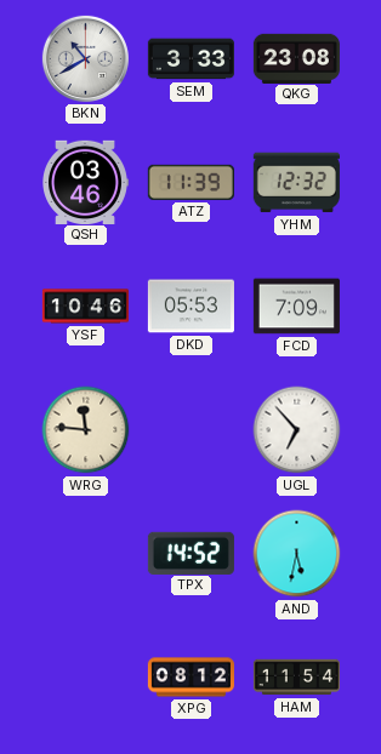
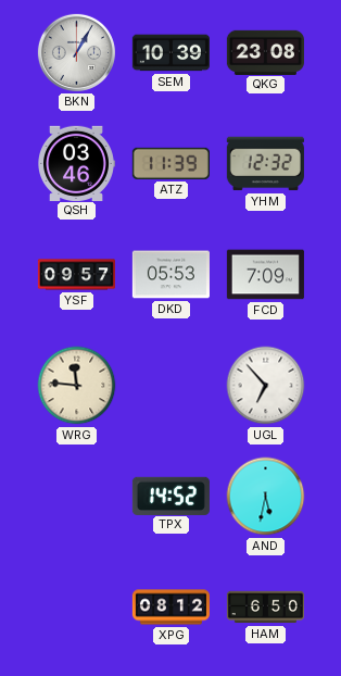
BKN: 10:40 -> 1:05 (76, 52)
SEM: 3:33 -> 10:39 (171, 53)
YSF: 10:46 -> 09:57 (76, 275)
HAM: 11:54 -> 6:50 (265, 608)
